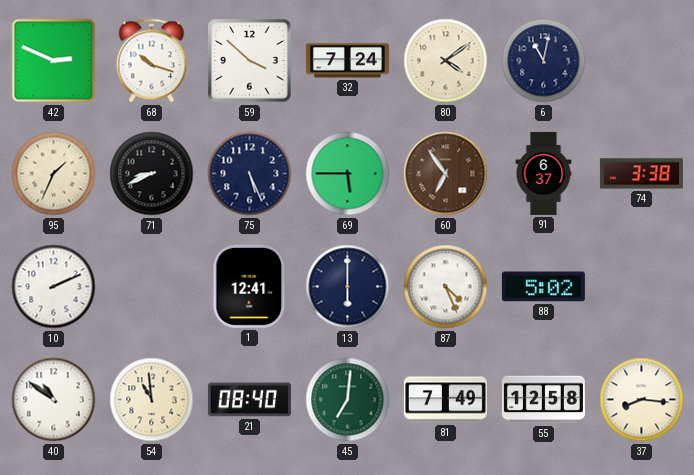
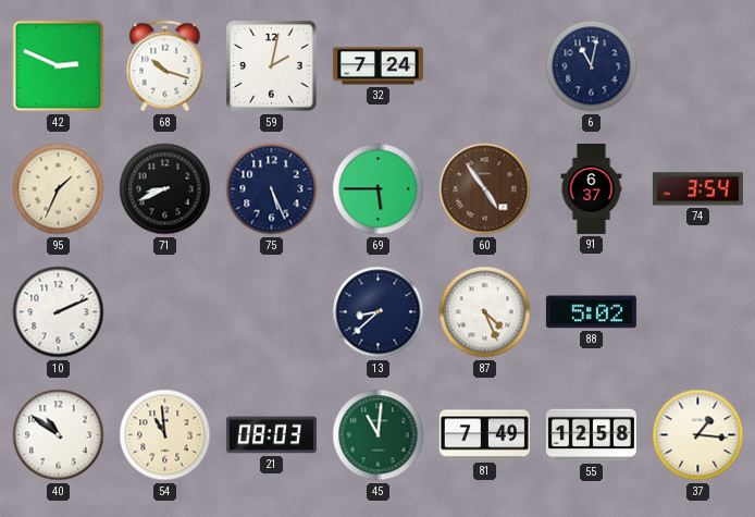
59: 3:52 -> 2:02 (272, 66)
80: 4:09 -> none (446, 61)
60: 6:54 -> 4:54 (485, 189)
74: 3:38 -> 3:54 (697, 189)
1: 12:41 -> none (250, 286)
13: 6:00 -> 8:38 (379, 312)
21: 08:40 -> 08:03 (271, 435)
45: 7:01 -> 11:01 (379, 435)
37: 8:16 -> 1:16 (698, 435)
